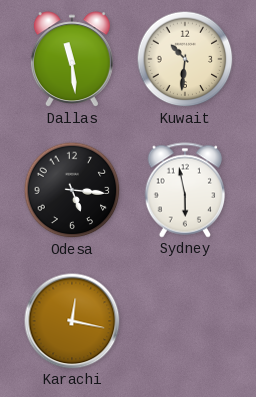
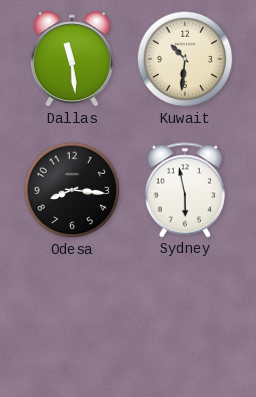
Odesa: 5:16 -> 8:16 (72, 190)
Karachi: 12:17 -> none (72, 321)
